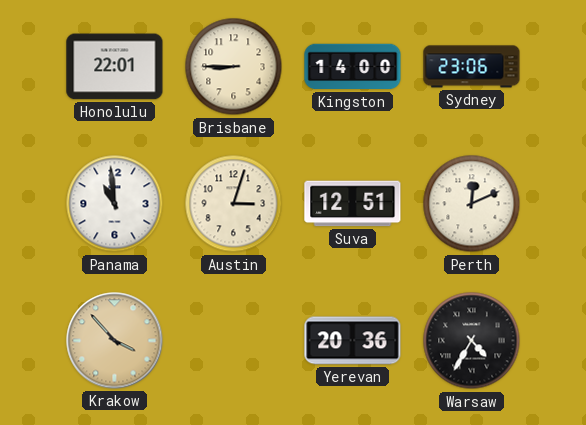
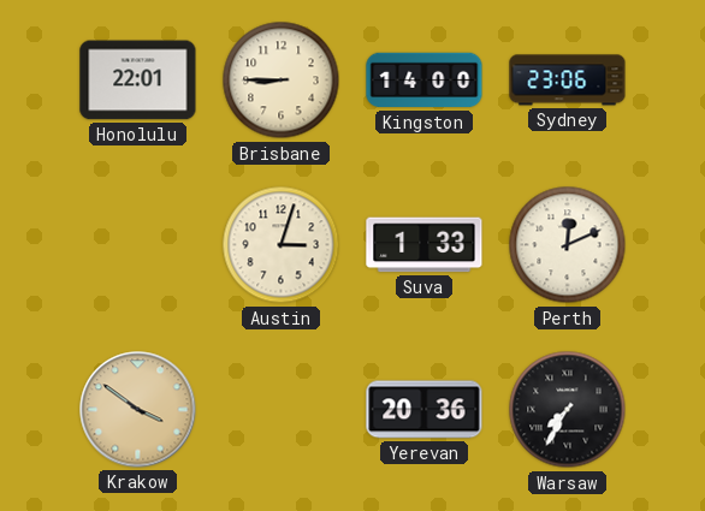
Panama: 10:59 -> none (115, 204)
Suva: 12:51 -> 1:33 (425, 245)
Krakow: 3:53 -> 3:51 (138, 410)
Warsaw: 4:35 -> 7:35 (568, 410)
